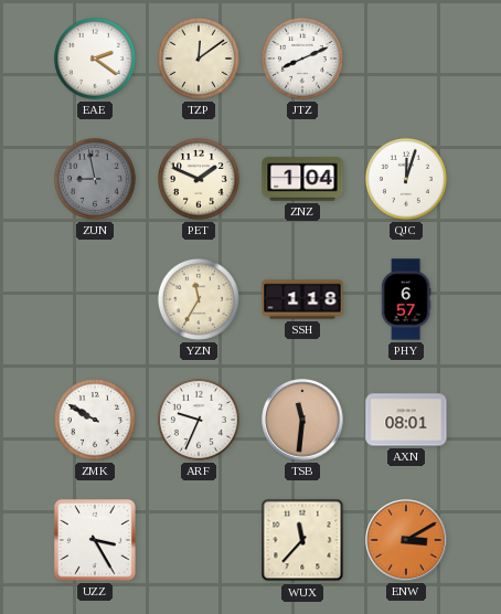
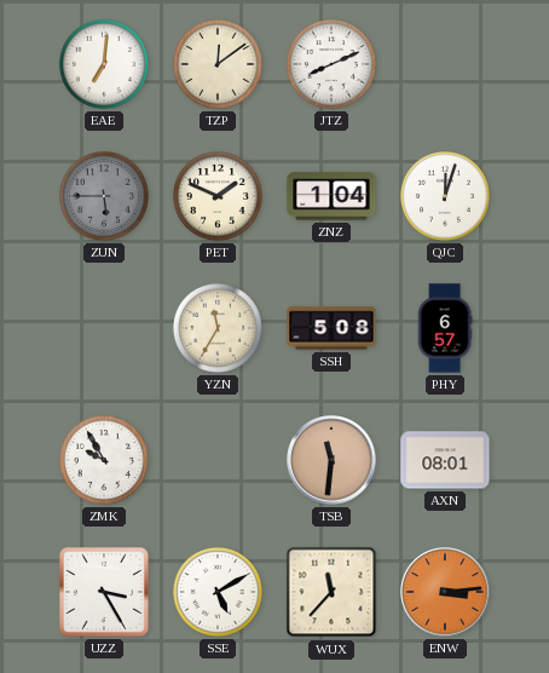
EAE: 2:21 -> 7:01 (104, 64)
ZUN: 8:58 -> 5:45 (104, 196)
SSH: 1:18 -> 5:08 (331, 328)
ZMK: 9:50 -> 9:55 (104, 460)
ARF: 9:34 -> none (199, 420)
SSE: none -> 5:10 (218, 592)
ENW: 3:10 -> 3:14 (445, 592)
